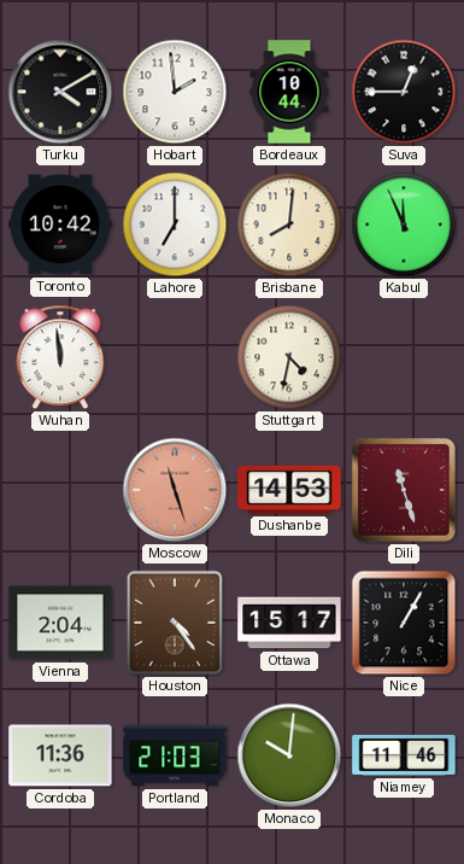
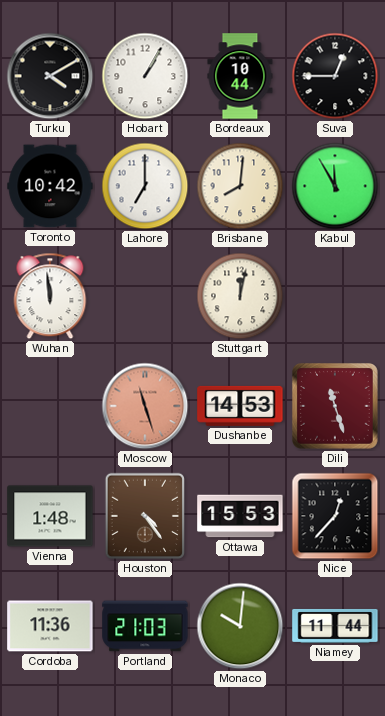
Hobart: 1:59 -> 1:05 (145, 76)
Kabul: 11:56 -> 11:55 (335, 186)
Stuttgart: 4:32 -> 12:02 (240, 296)
Vienna: 2:04 -> 1:48 (50, 516)
Ottawa: 15:17 -> 15:53 (240, 516)
Nice: 1:05 -> 12:37 (335, 516)
Niamey: 11:46 -> 11:44 (335, 626)
